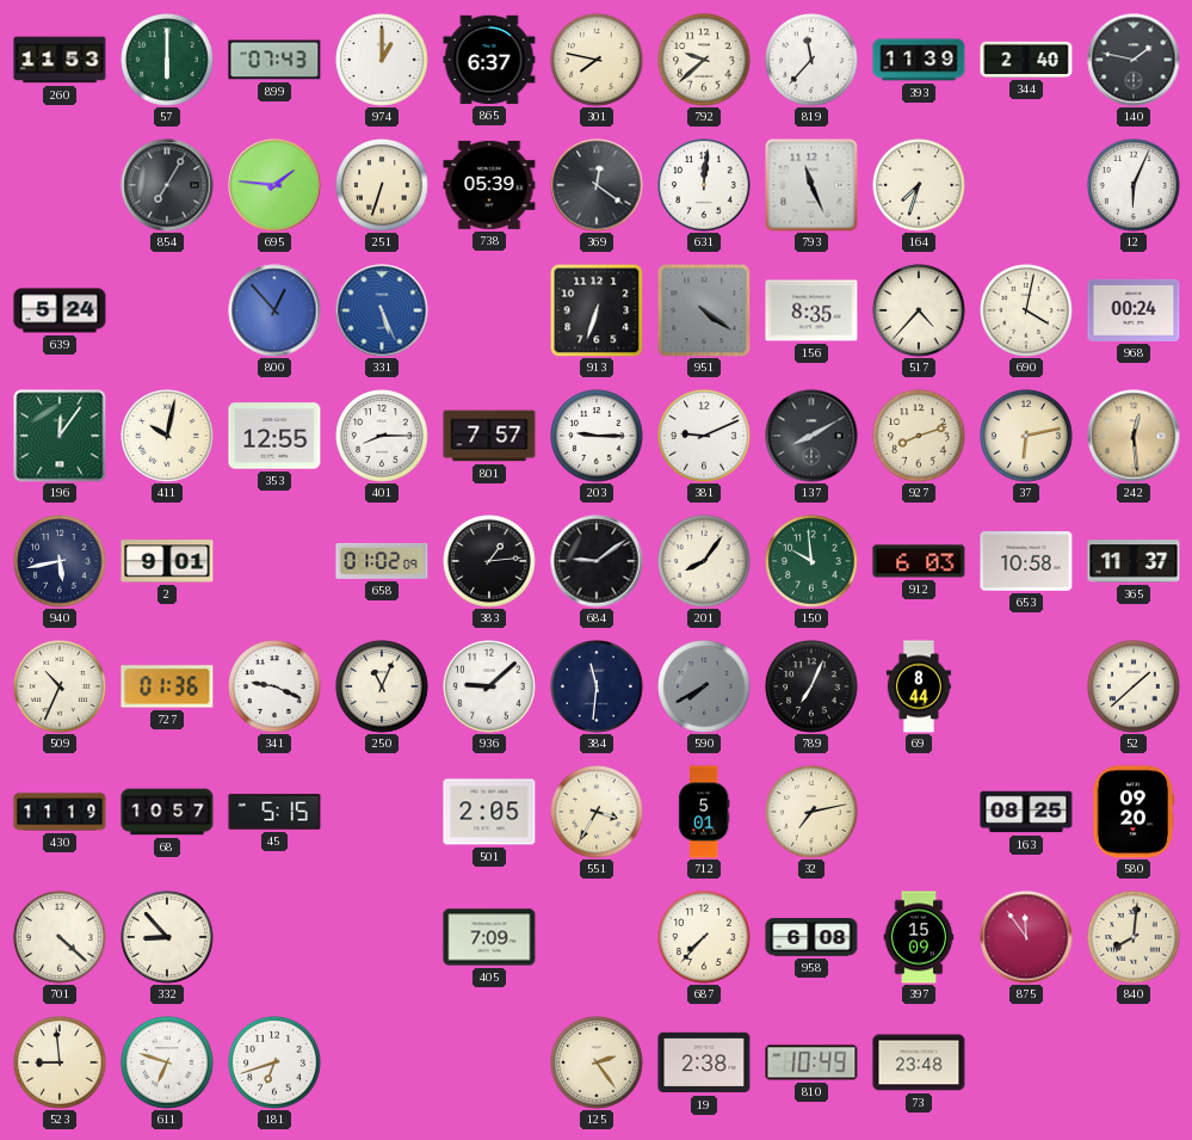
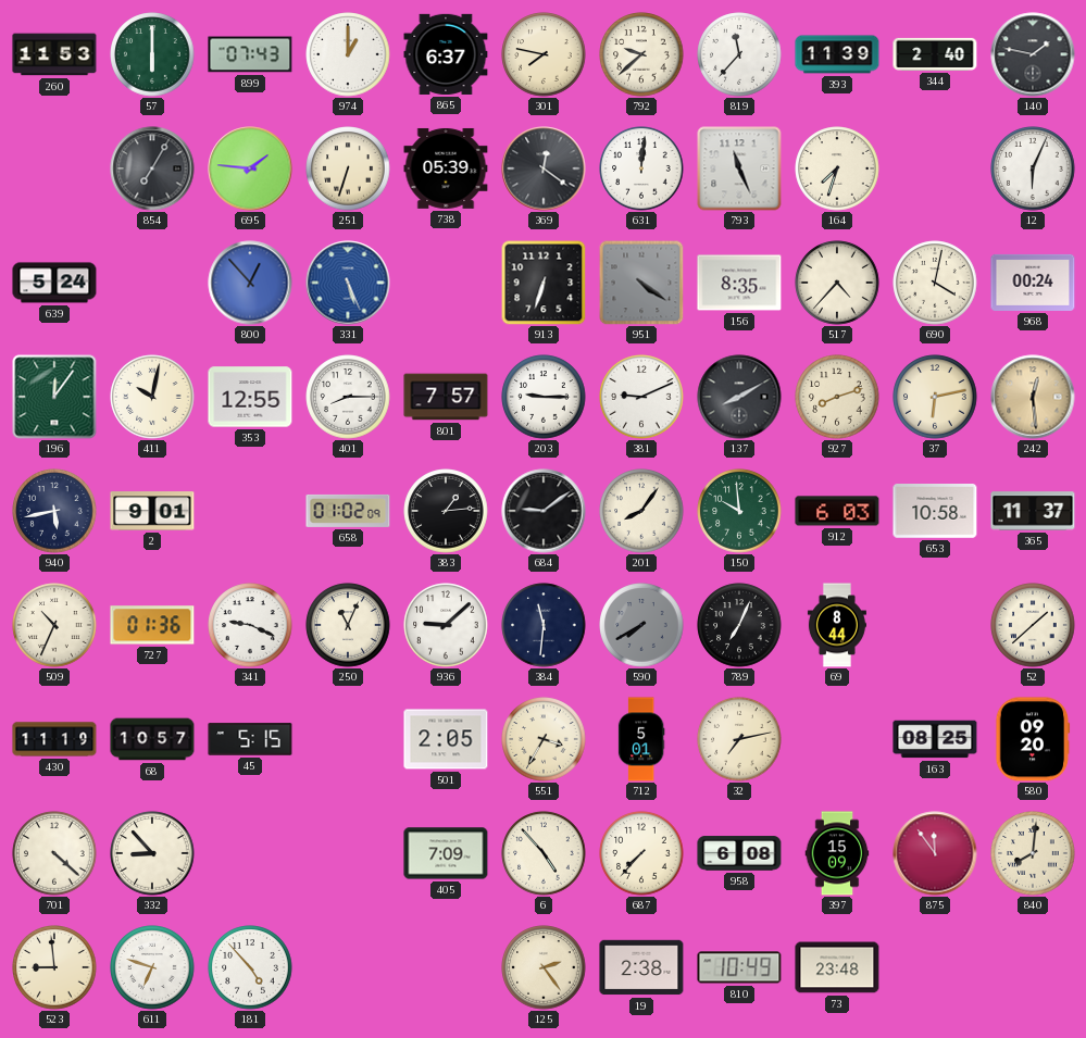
6: none -> 4:53 (544, 853)
181: 6:42 -> 4:53 (250, 967)
